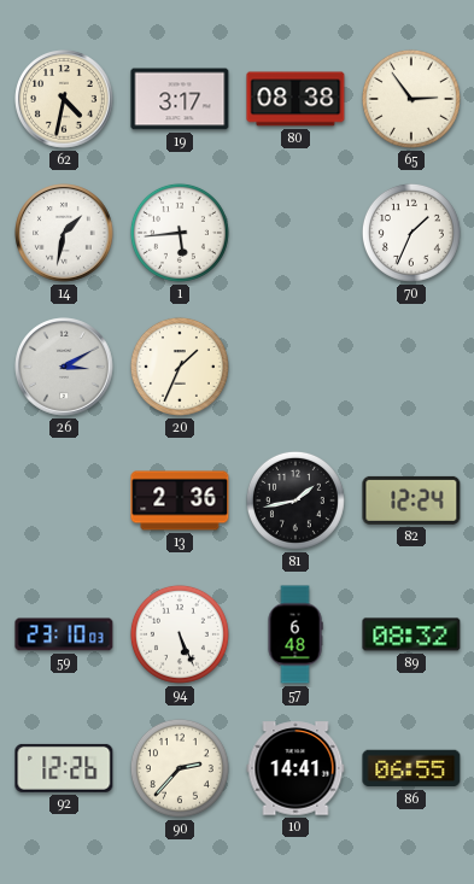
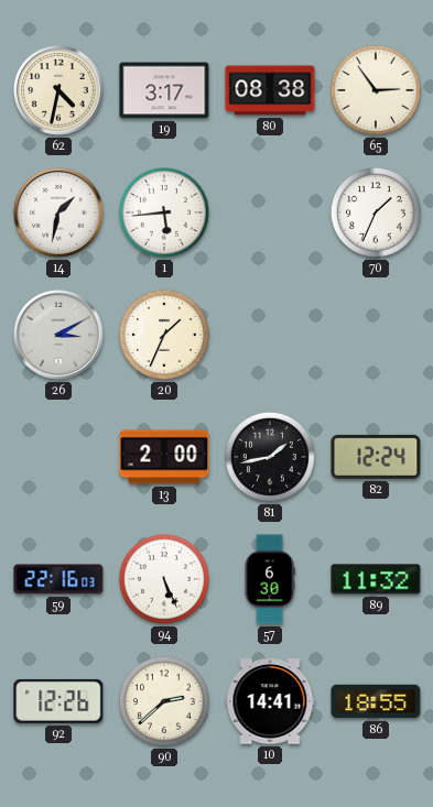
13: 2:36 -> 2:00 (164, 457)
59: 23:10 -> 22:16 (58, 579)
57: 6:48 -> 6:30 (270, 579)
89: 08:32 -> 11:32 (376, 579)
90: 2:37 -> 2:38 (164, 701)
86: 06:55 -> 18:55 (376, 701)
